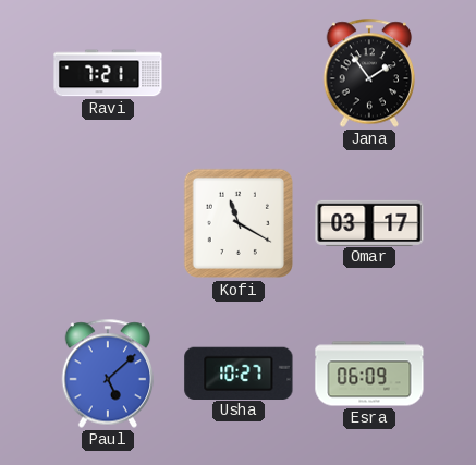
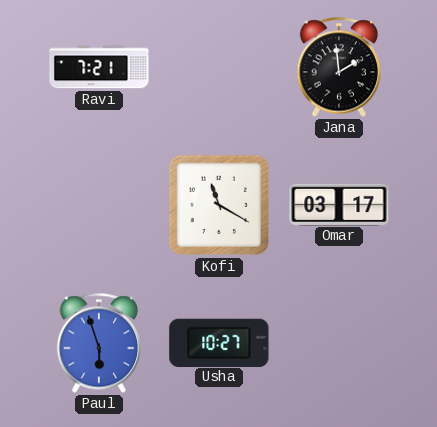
Jana: 1:54 -> 1:59 (339, 67)
Paul: 5:08 -> 5:57 (99, 343)
Esra: 06:09 -> none (369, 374)
